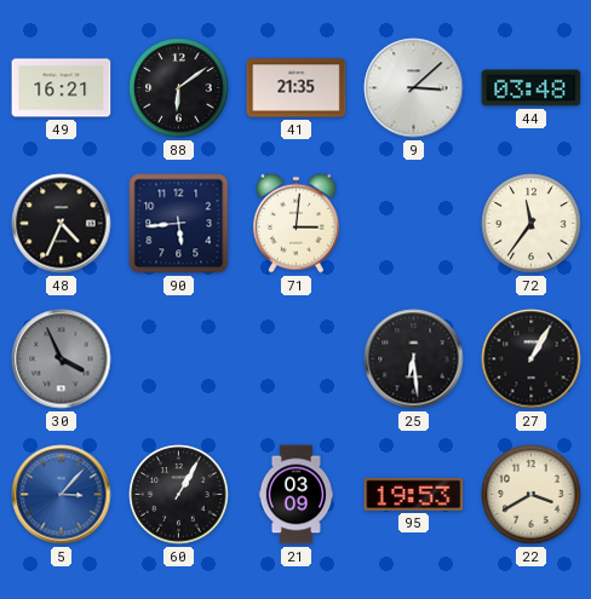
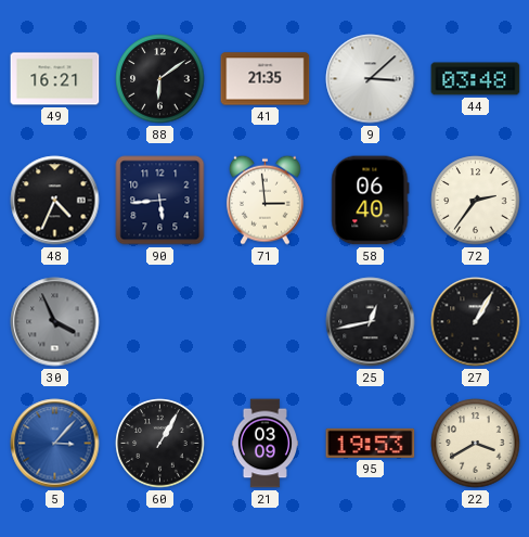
71: 3:01 -> 2:59 (264, 200)
58: none -> 06:40 (371, 201)
72: 11:36 -> 2:36 (476, 201)
25: 6:29 -> 12:43 (371, 322)
